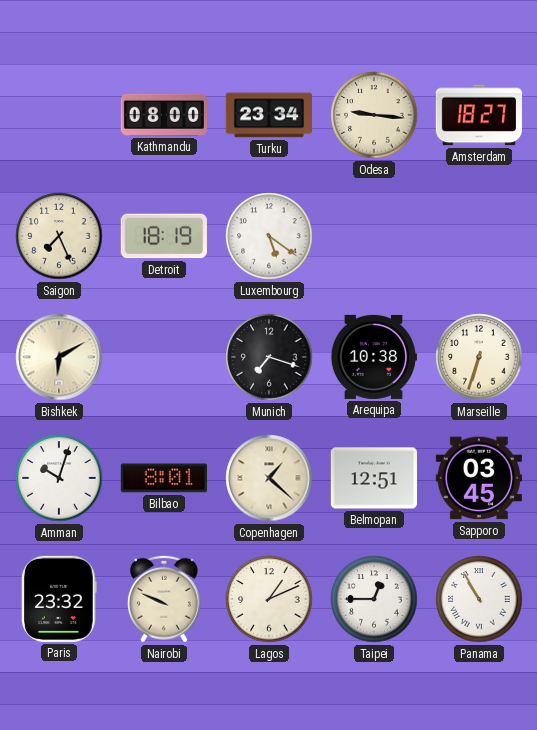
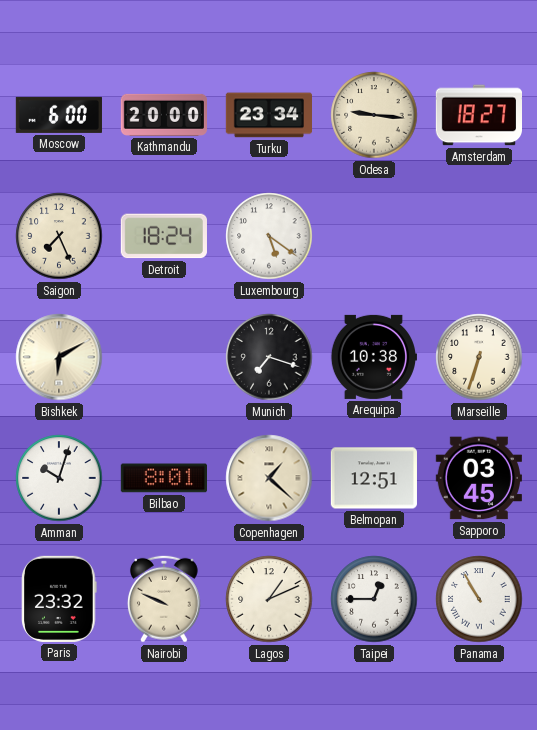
Moscow: none -> 6:00 (59, 115)
Kathmandu: 08:00 -> 20:00 (163, 115)
Detroit: 18:19 -> 18:24 (164, 236)
